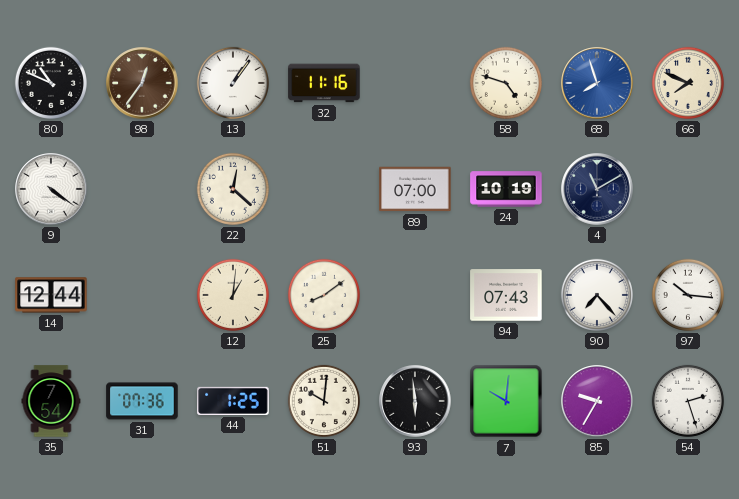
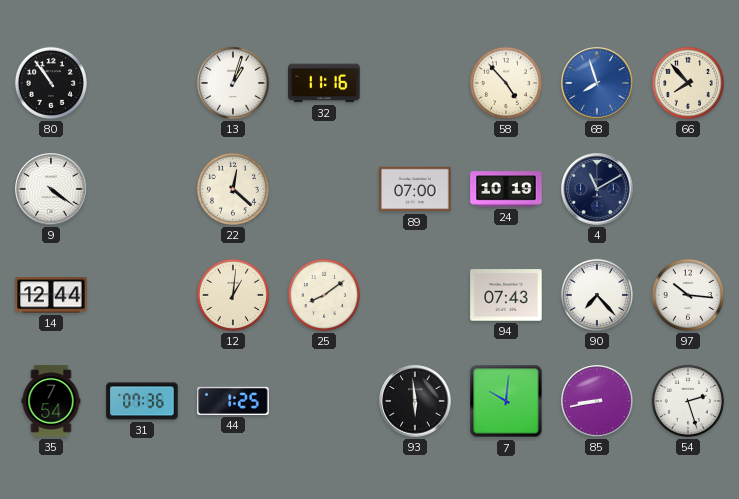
80: 10:49 -> 10:54 (51, 83)
98: 12:36 -> none (142, 83)
13: 1:06 -> 1:03 (233, 83)
58: 4:48 -> 4:53 (506, 83)
66: 7:49 -> 7:53 (688, 83)
51: 10:01 -> none (324, 401)
85: 9:35 -> 8:43 (597, 401)
